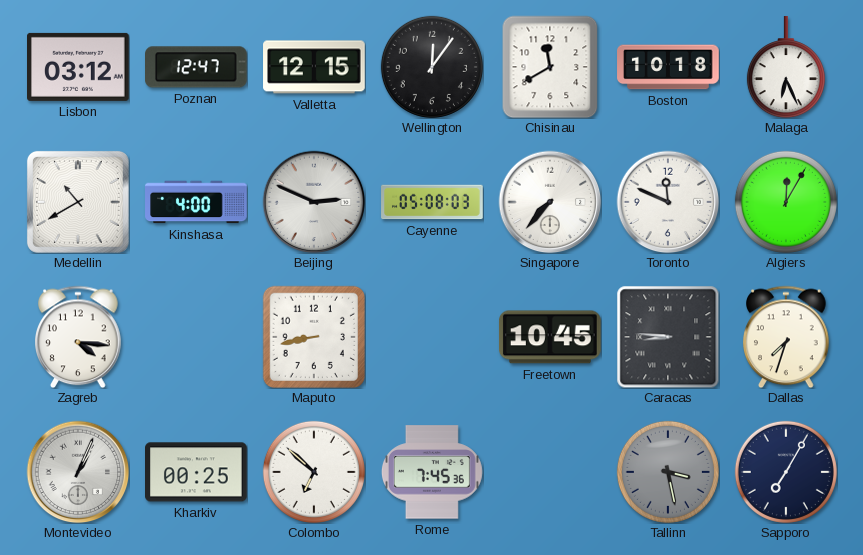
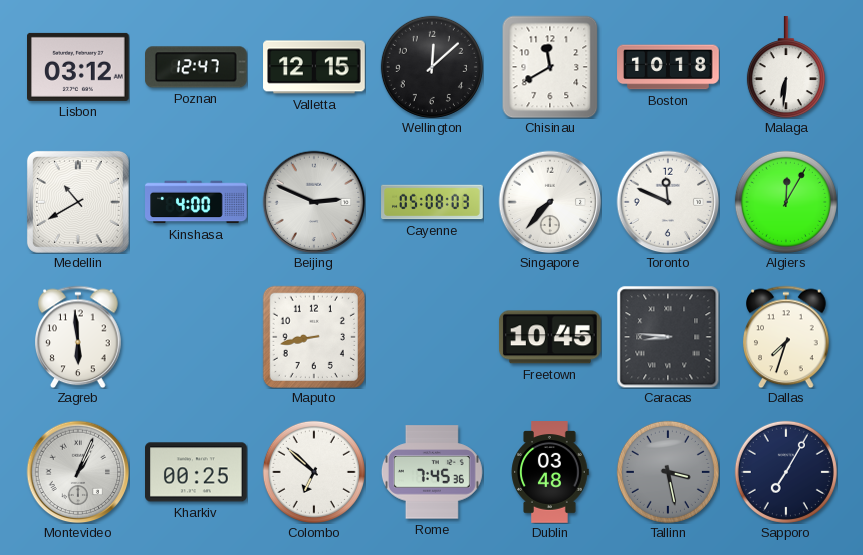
Wellington: 12:06 -> 12:08 (432, 67)
Malaga: 6:26 -> 6:31 (786, 67)
Zagreb: 4:16 -> 5:59 (79, 337)
Dublin: none -> 03:48 (550, 472)
